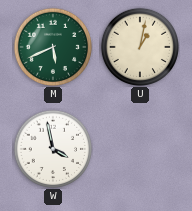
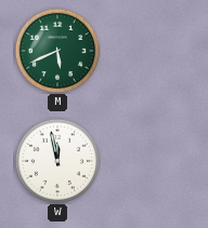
U: 1:02 -> none (139, 46)
W: 3:58 -> 11:58 (56, 160)
